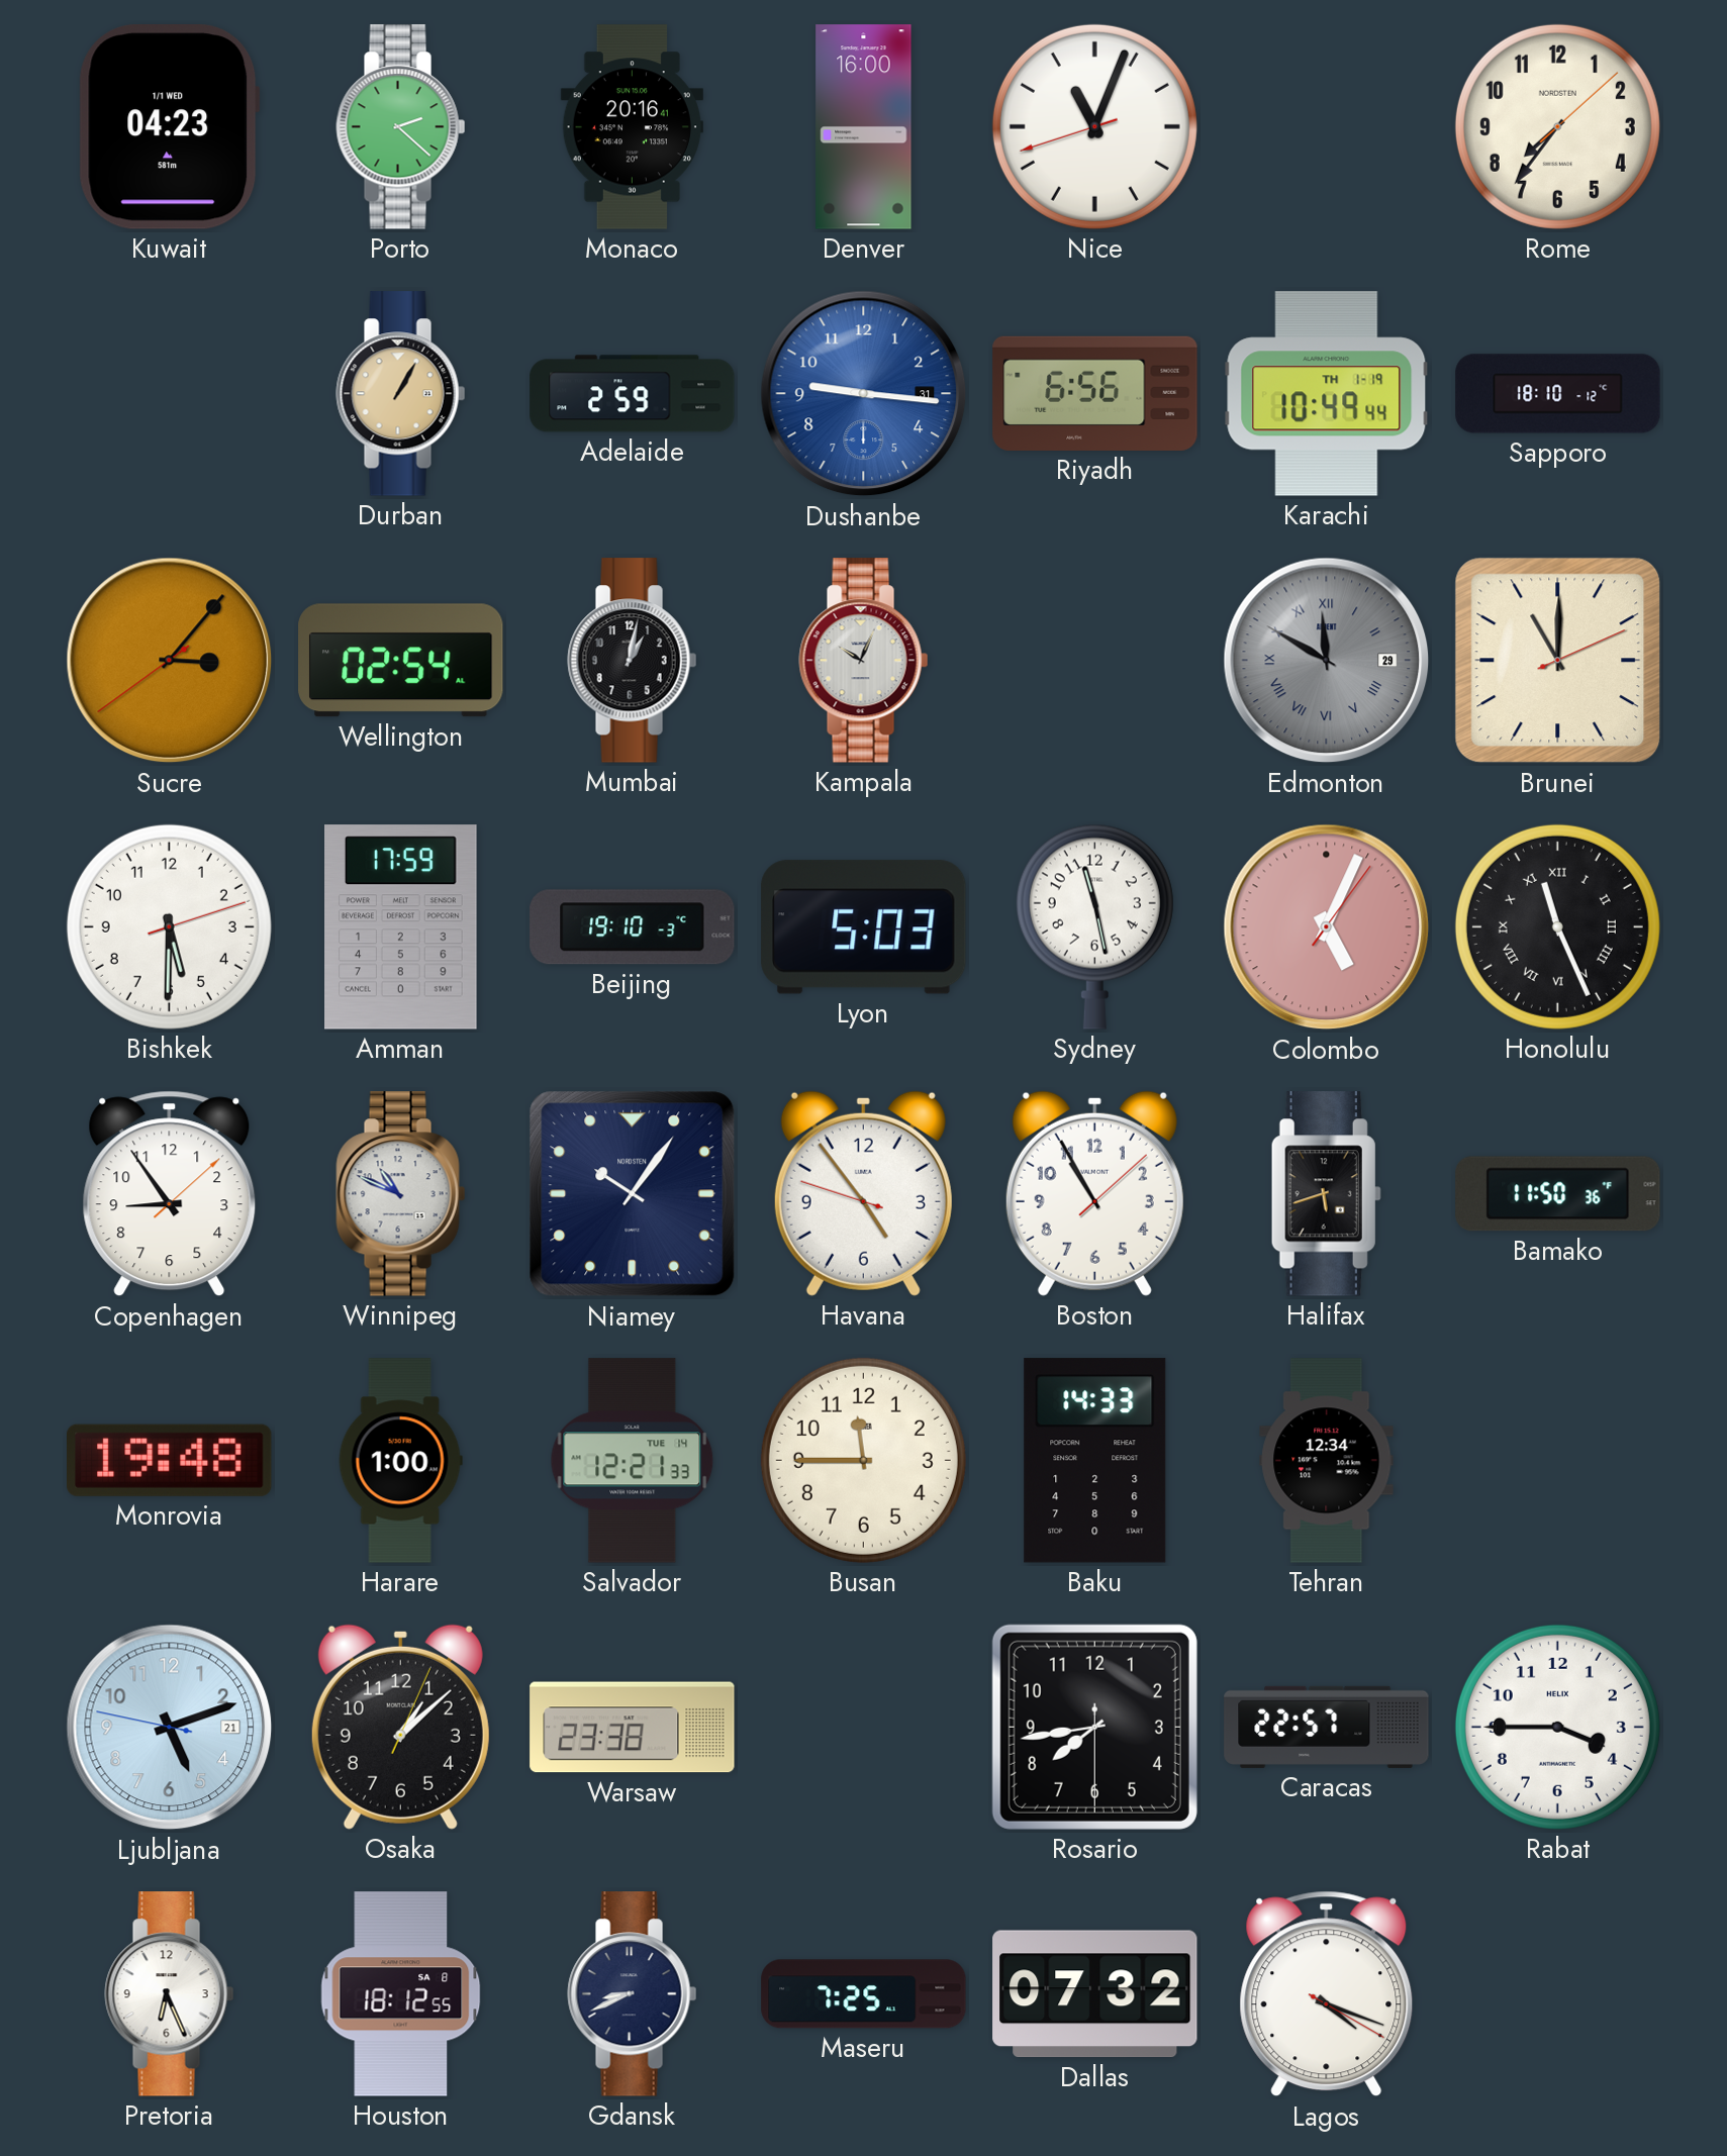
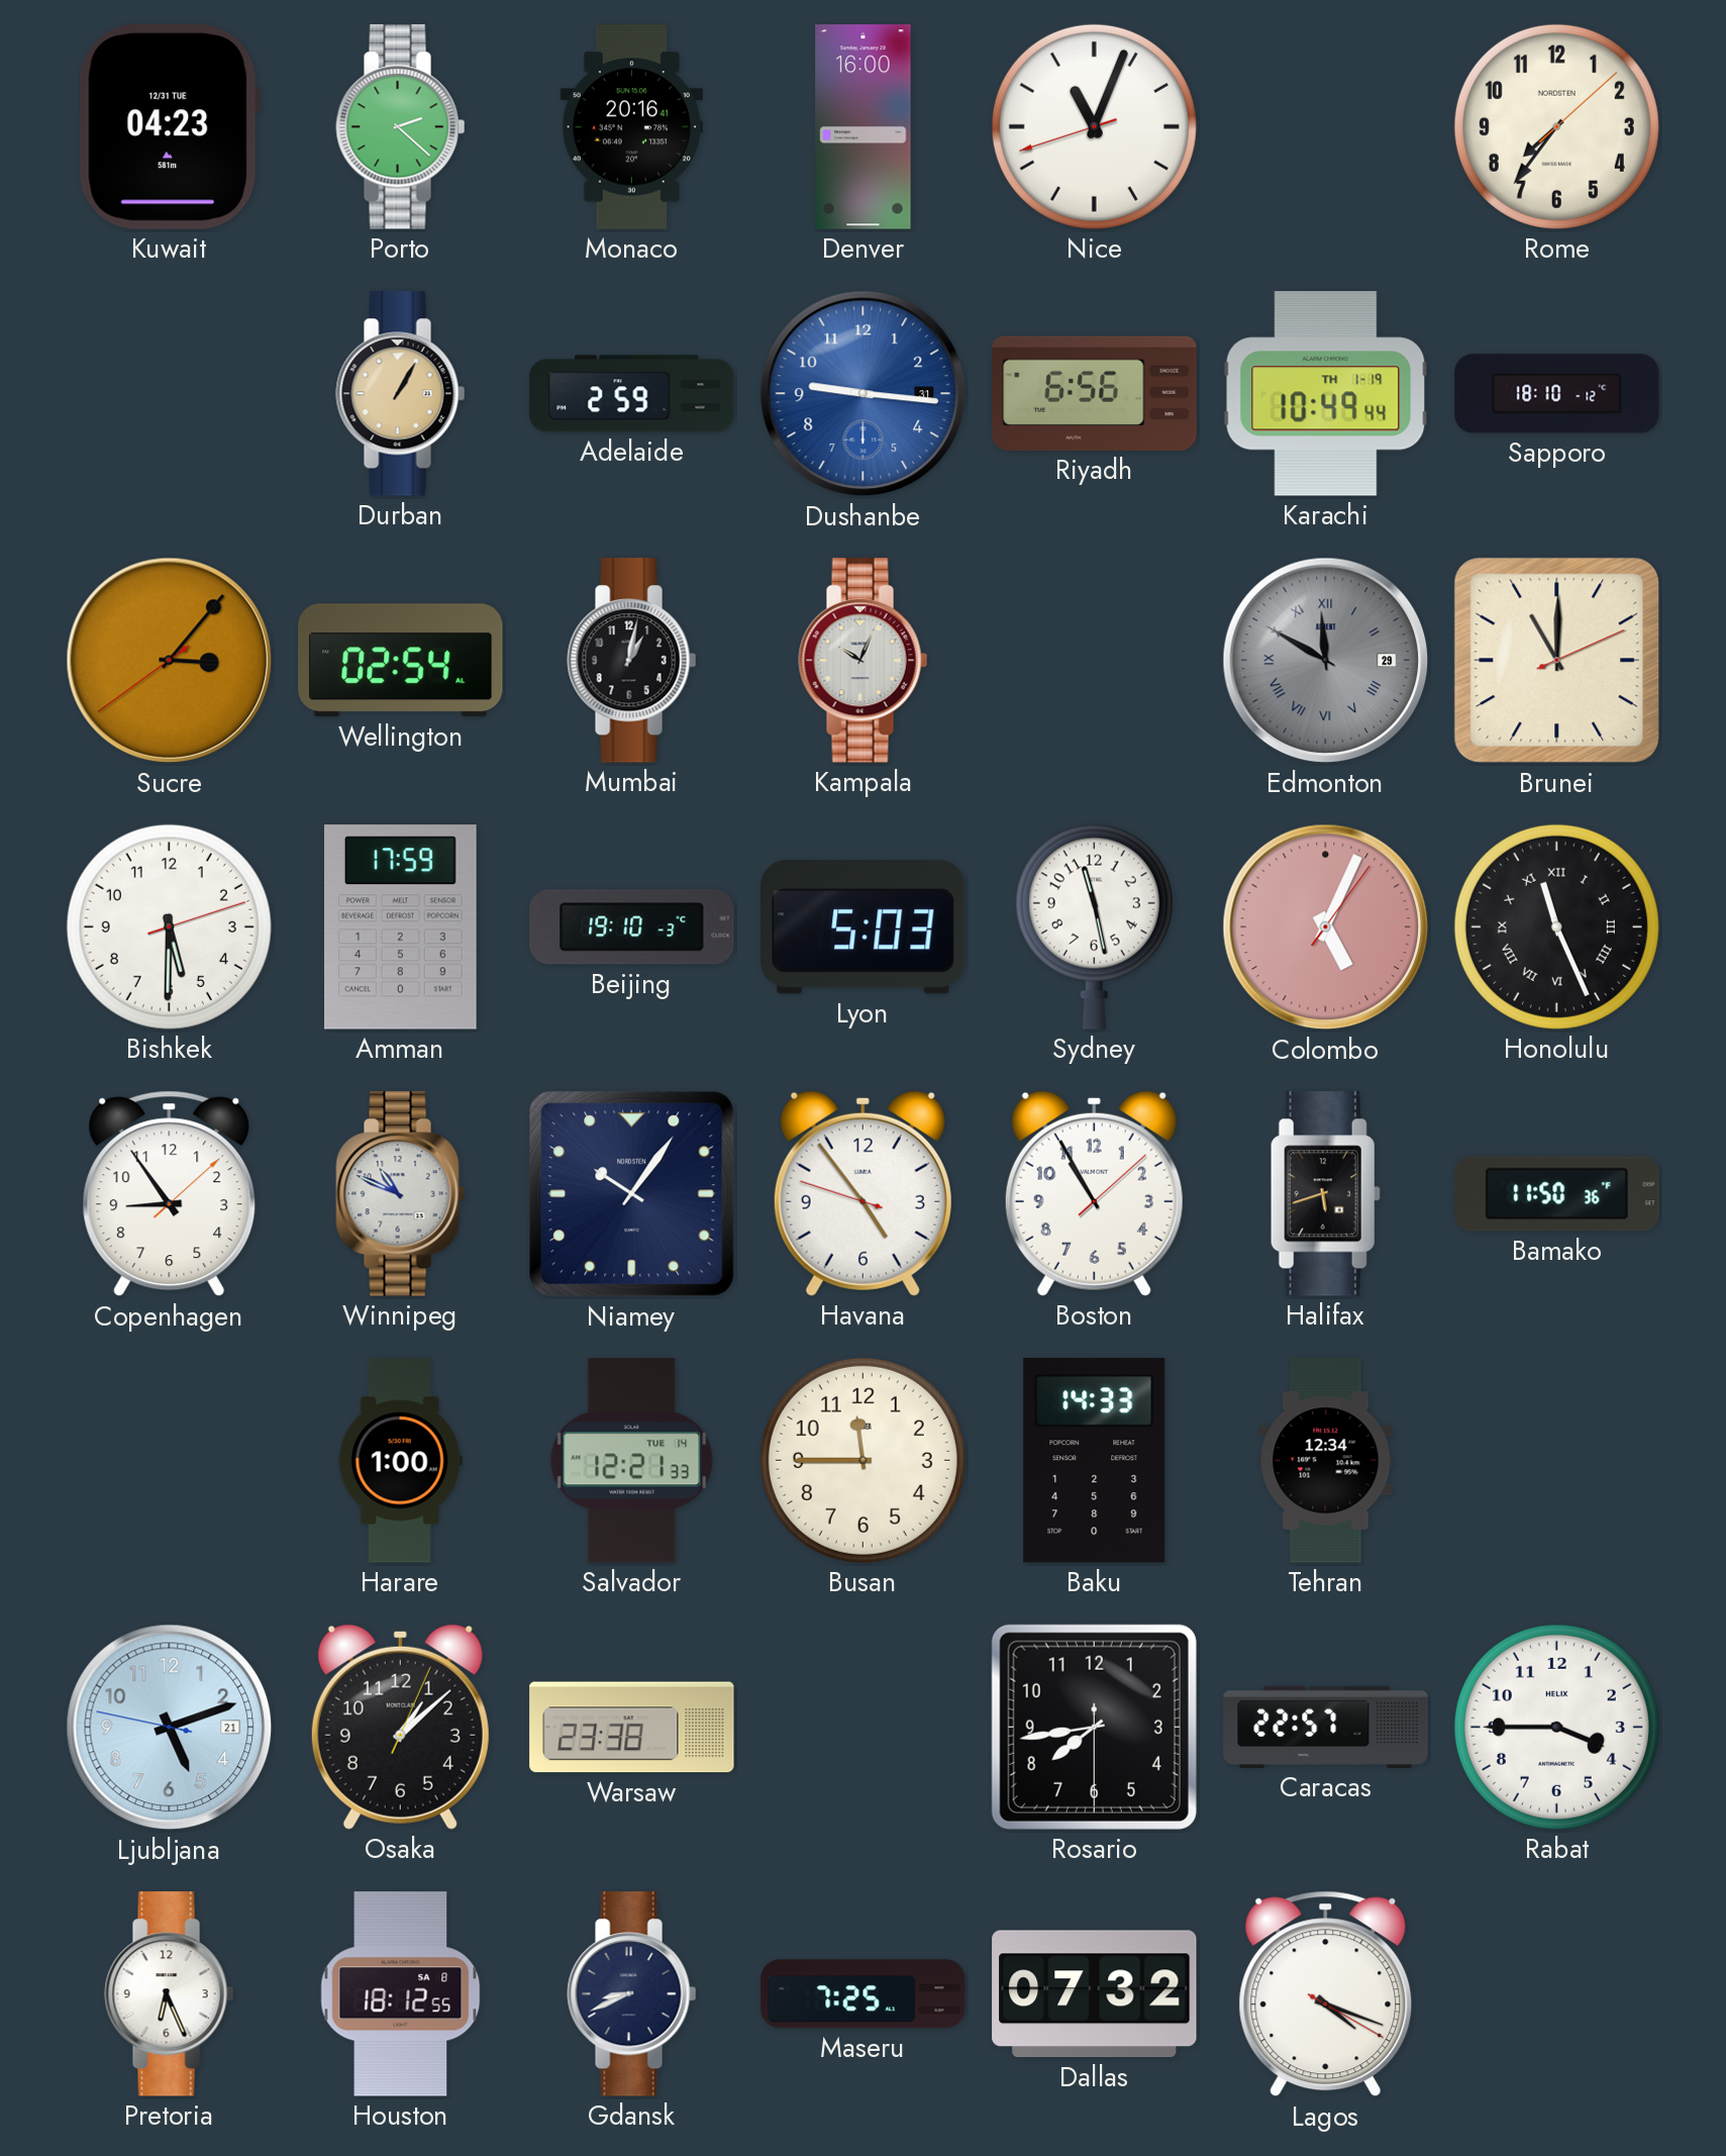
Kuwait date: 1/1 WED -> 12/31 TUE (169, 127)
Monrovia: 19:48 -> none (170, 1460)
